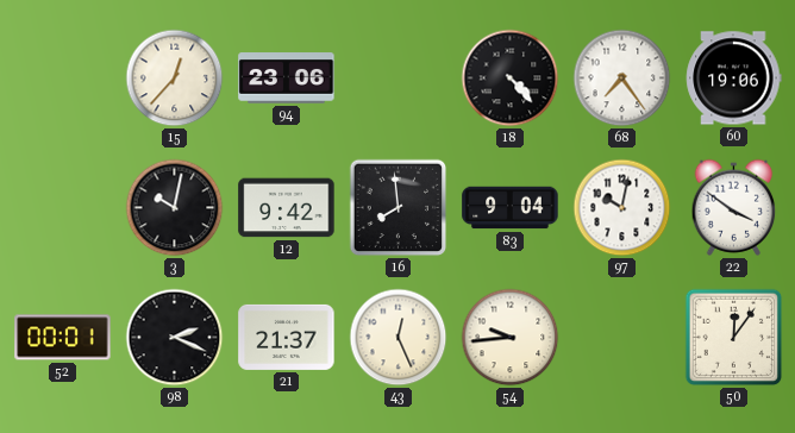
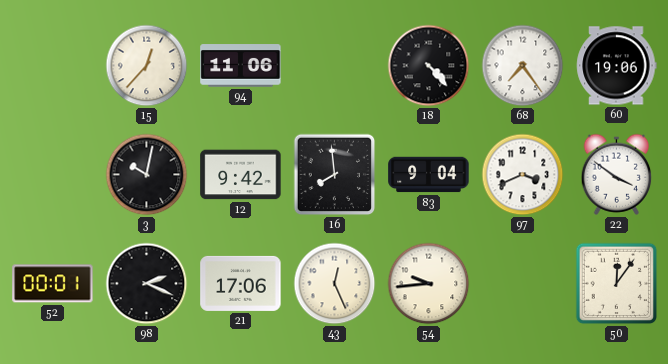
94: 23:06 -> 11:06 (241, 66)
97: 10:02 -> 3:41 (523, 175)
21: 21:37 -> 17:06 (241, 283)
